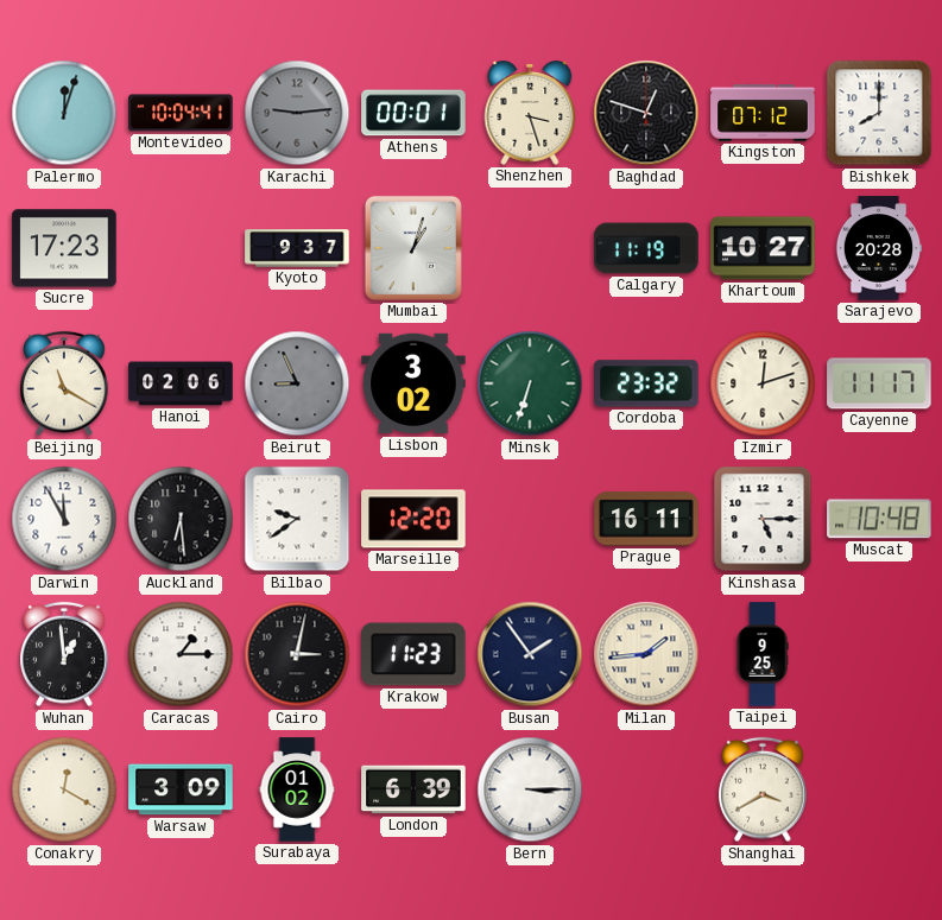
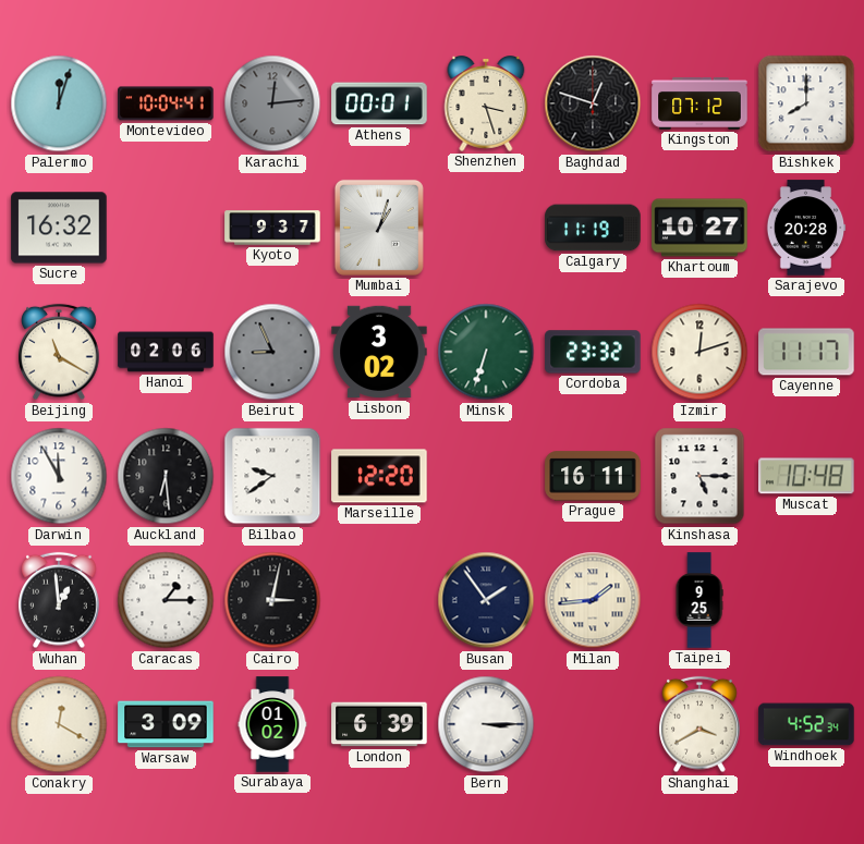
Karachi: 9:14 -> 12:14 (272, 103)
Sucre: 17:23 -> 16:32 (59, 228)
Krakow: 11:23 -> none (413, 654)
Windhoek: none -> 4:52 (806, 724)
